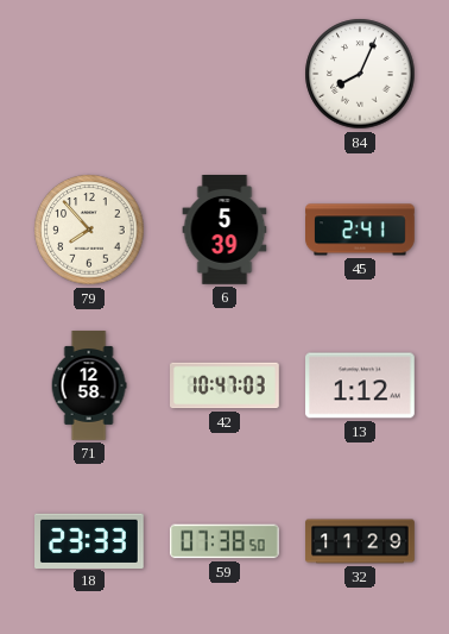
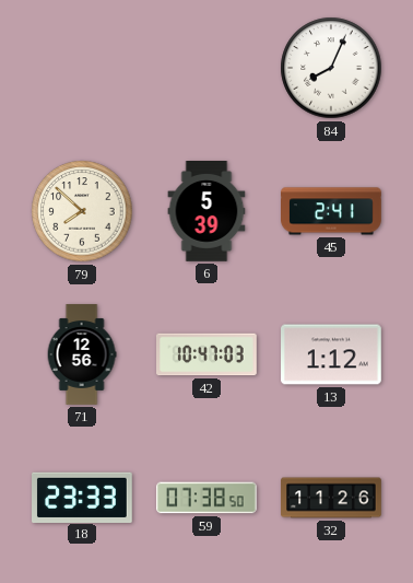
79: 7:53 -> 7:52 (82, 211)
71: 12:58 -> 12:56 (82, 354)
32: 11:29 -> 11:26 (331, 498)
